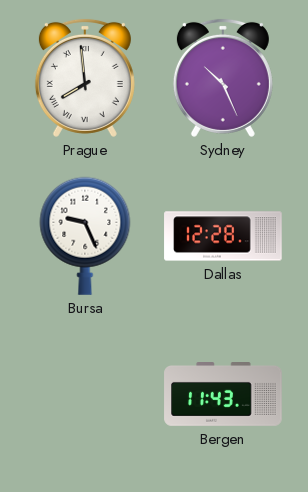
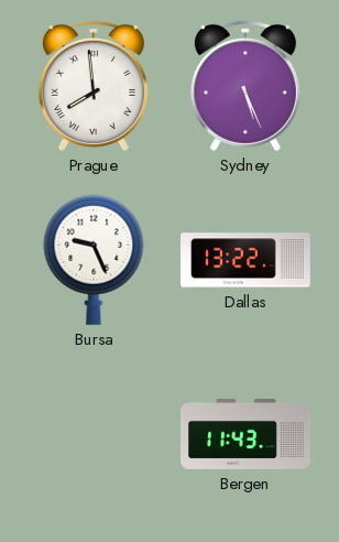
Sydney: 10:26 -> 5:26 (245, 86)
Dallas: 12:28 -> 13:22 (245, 260)
